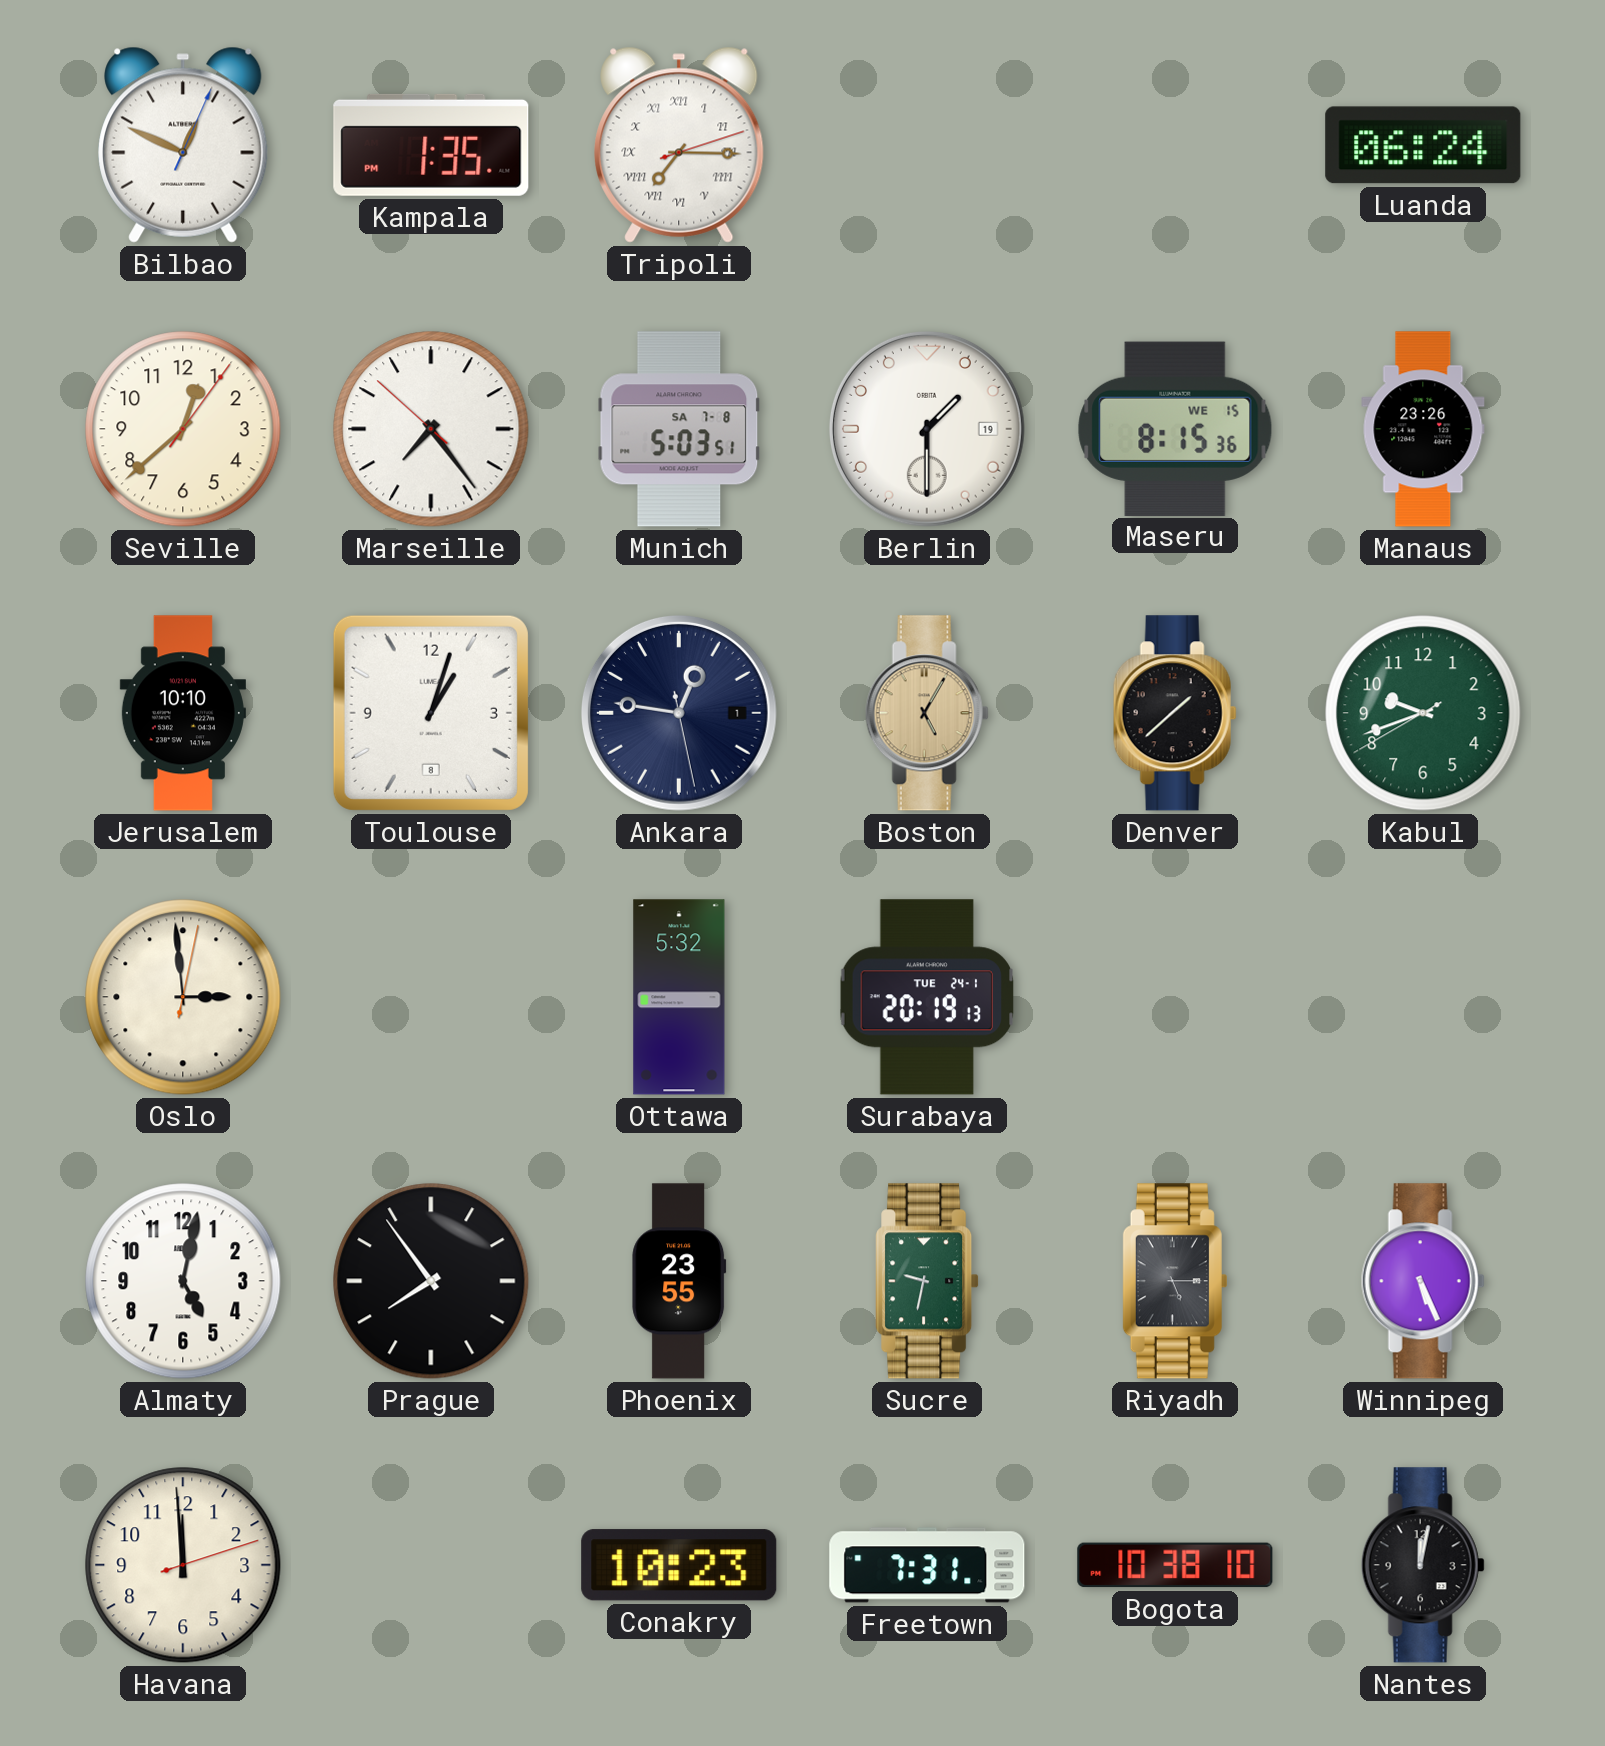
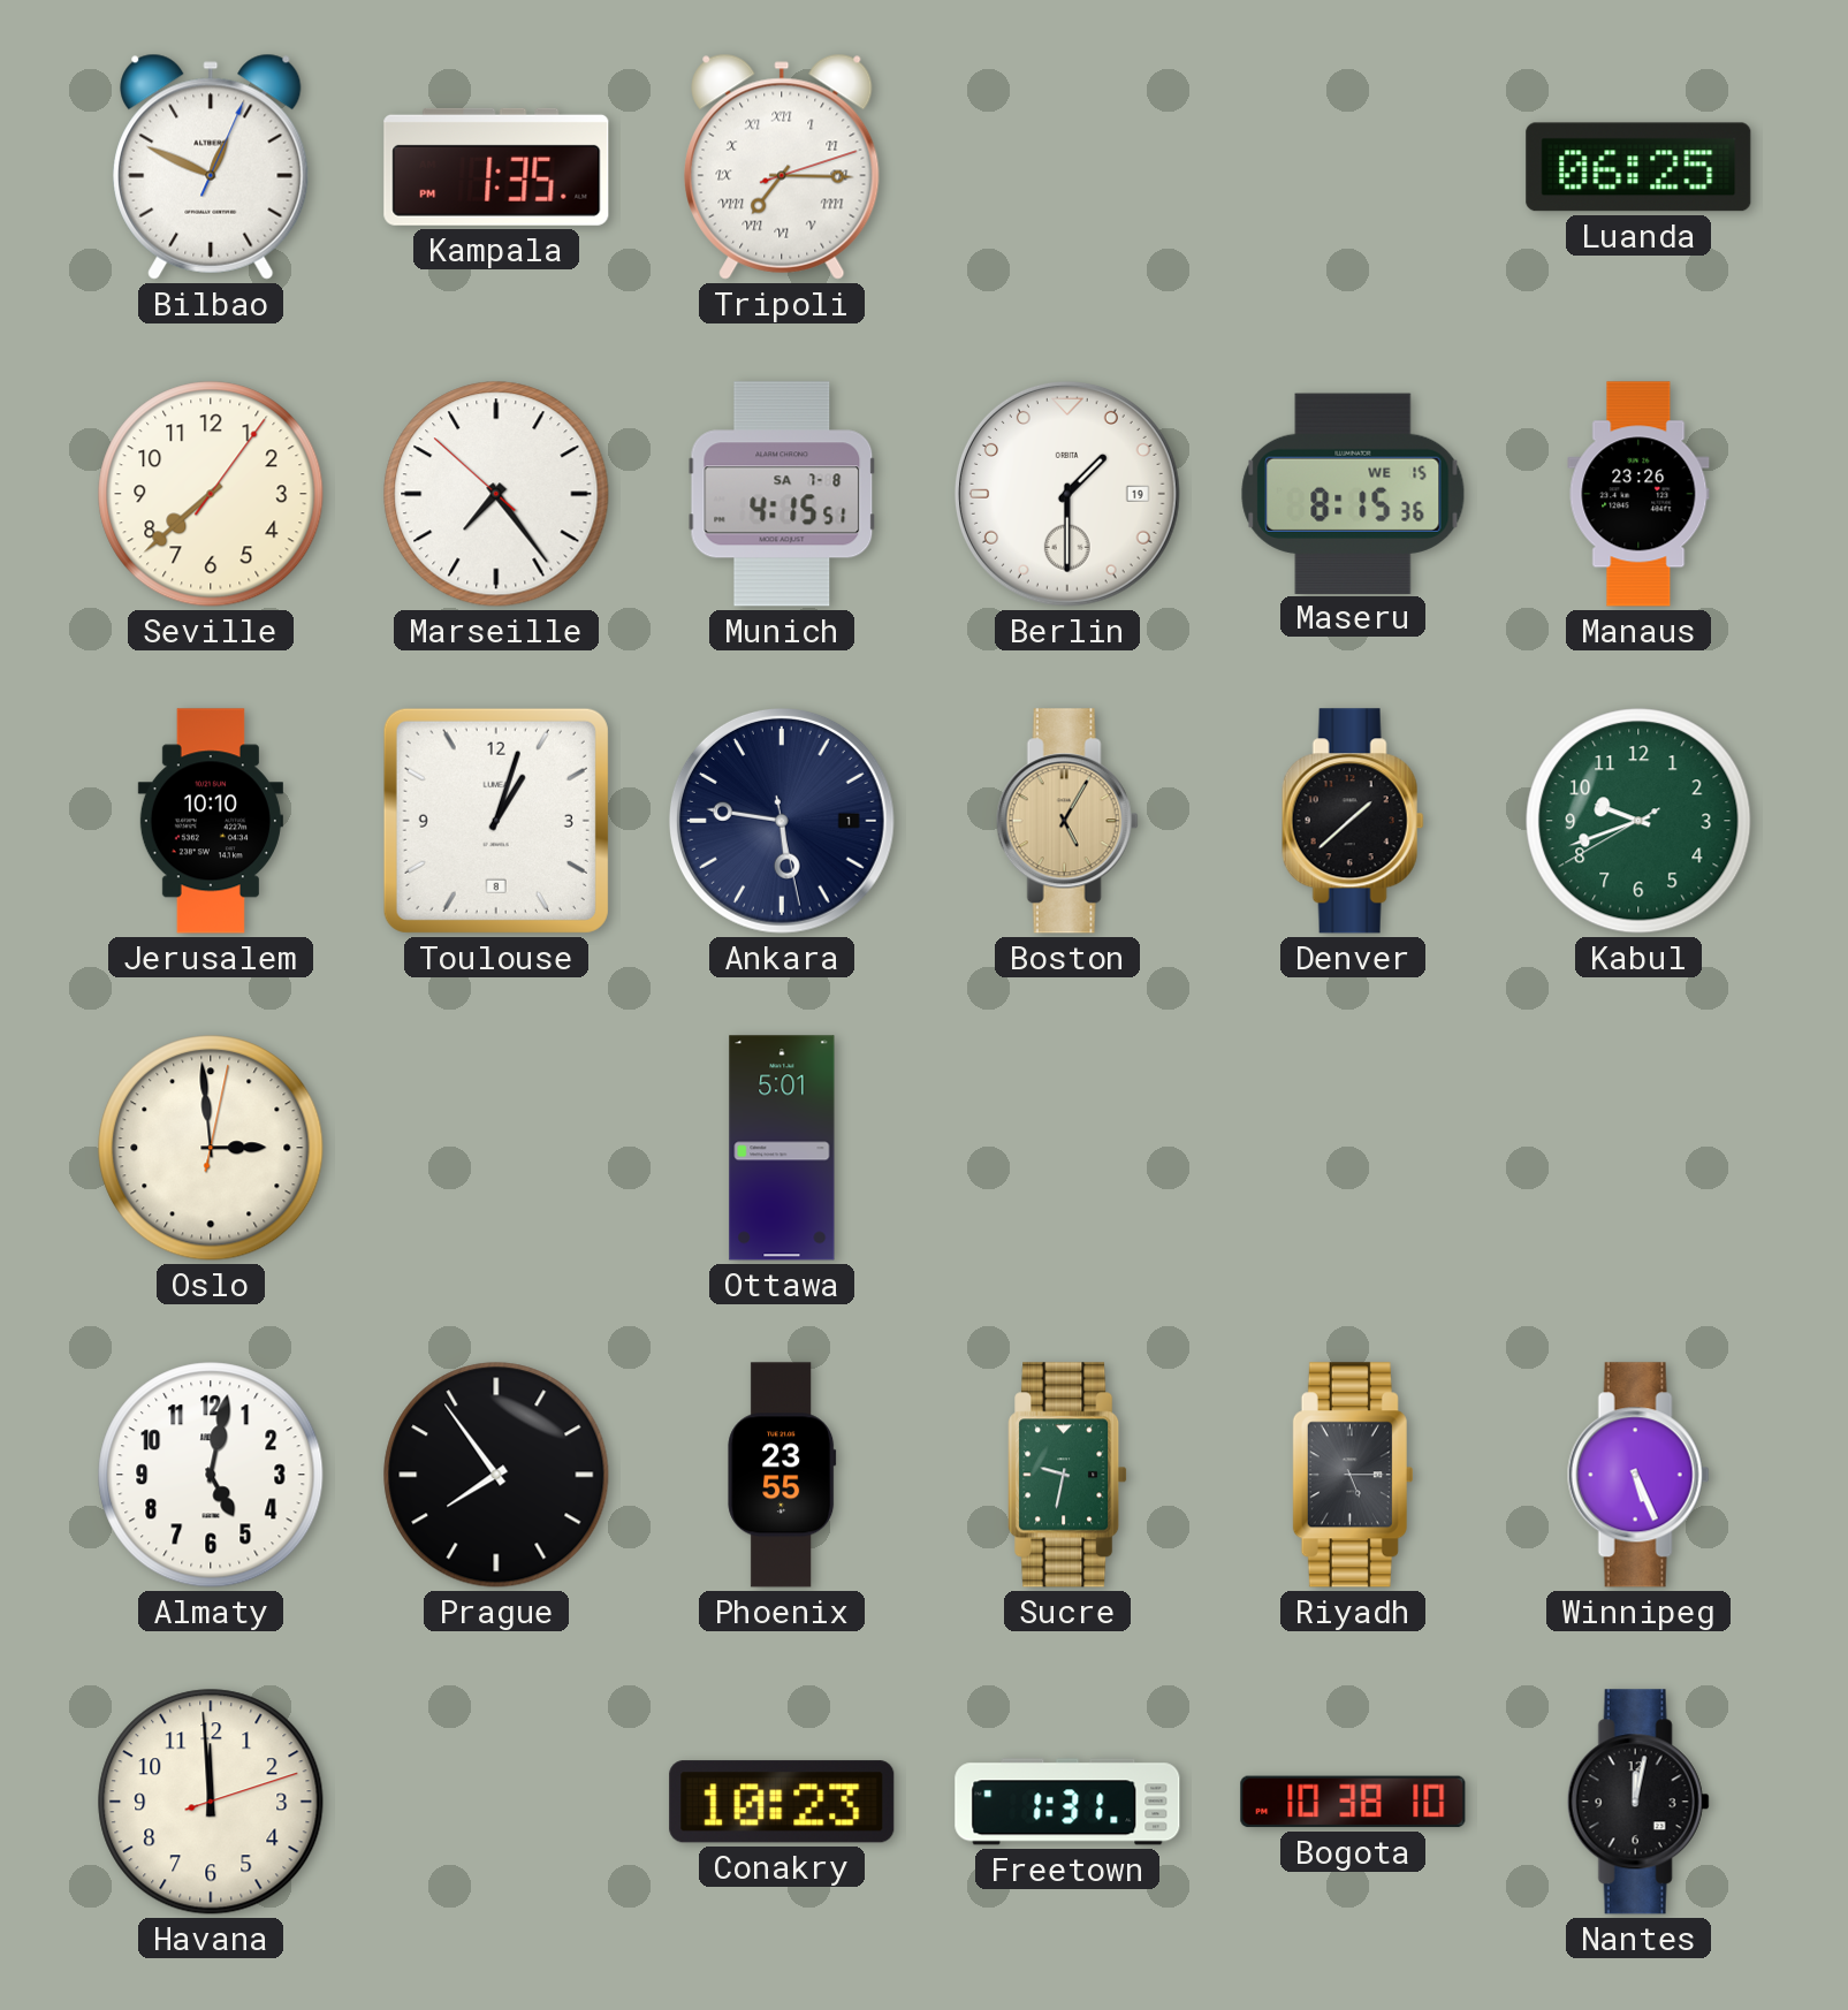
Luanda: 06:24 -> 06:25 (1638, 167)
Seville: 12:38 -> 7:38 (211, 494)
Munich: 5:03 -> 4:15 (782, 494)
Ankara: 12:46 -> 5:46 (782, 821)
Ottawa: 5:32 -> 5:01 (782, 1148)
Surabaya: 20:19 -> none (927, 997)
Freetown: 7:31 -> 1:31 (1067, 1802)
